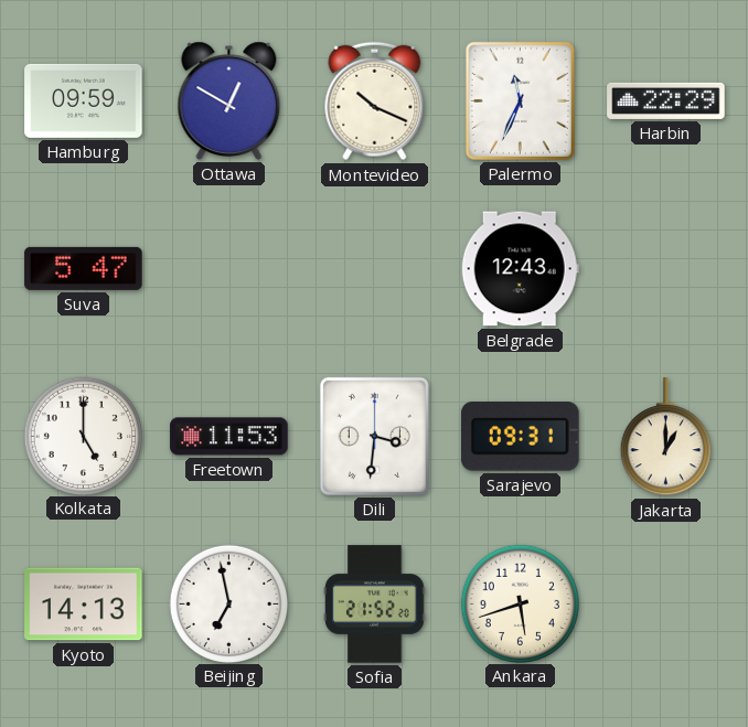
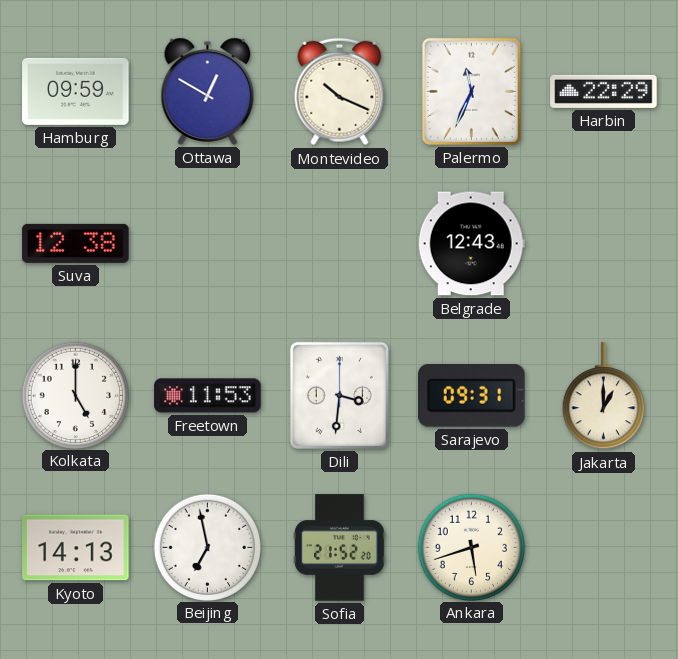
Suva: 5:47 -> 12:38 (76, 243)
